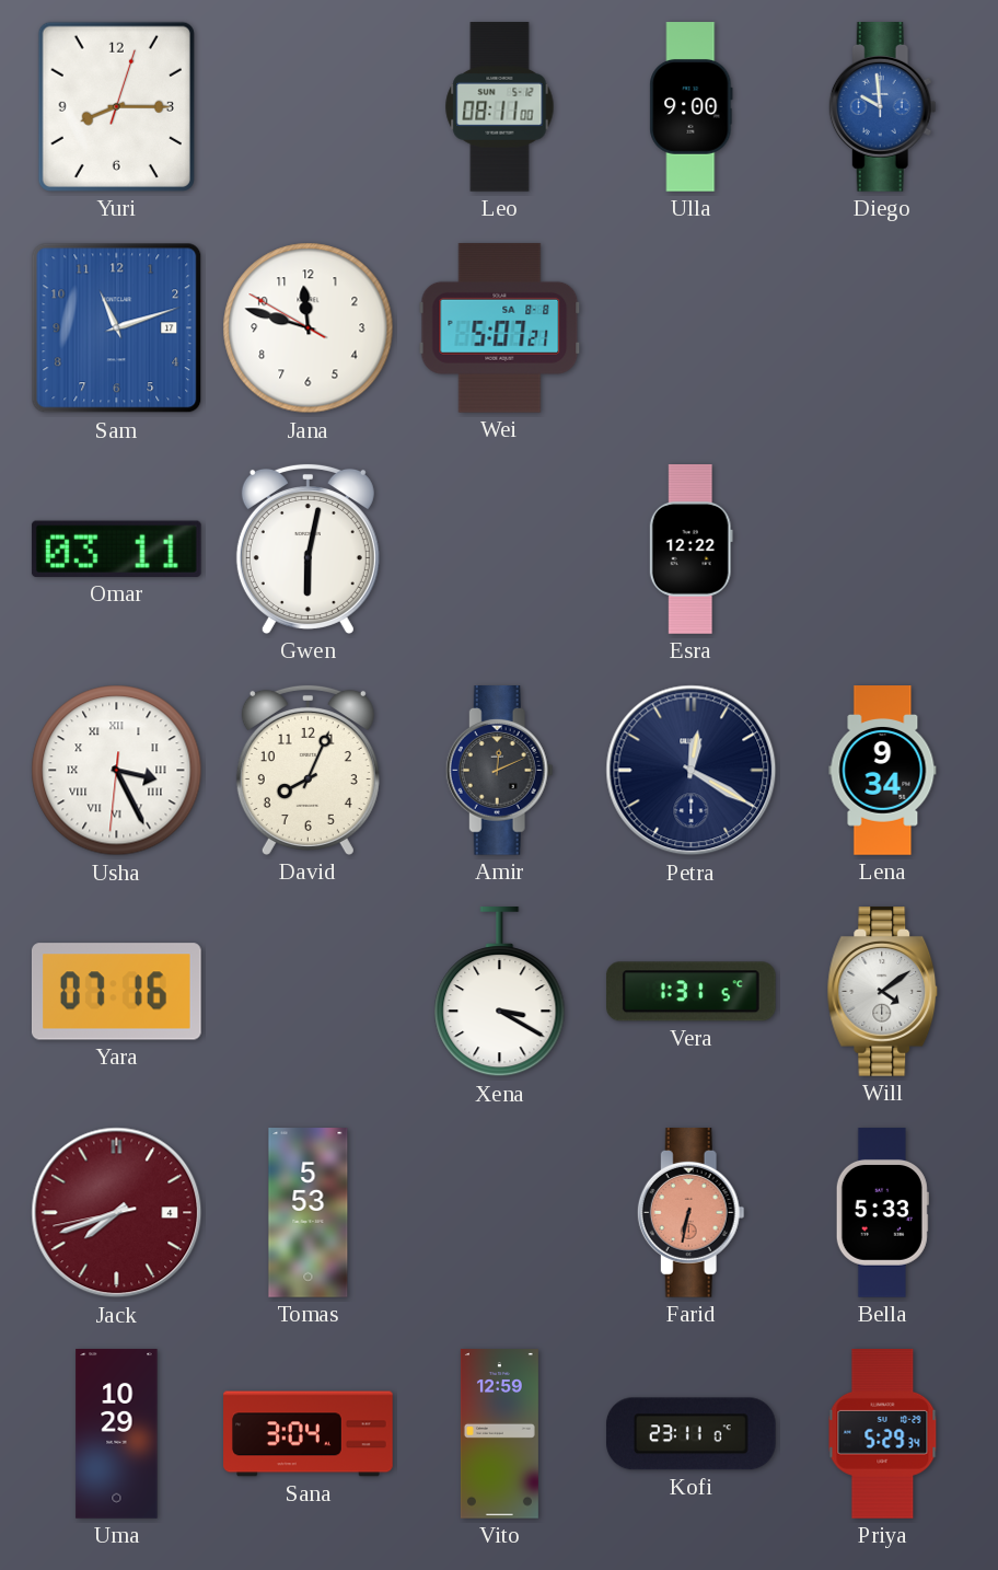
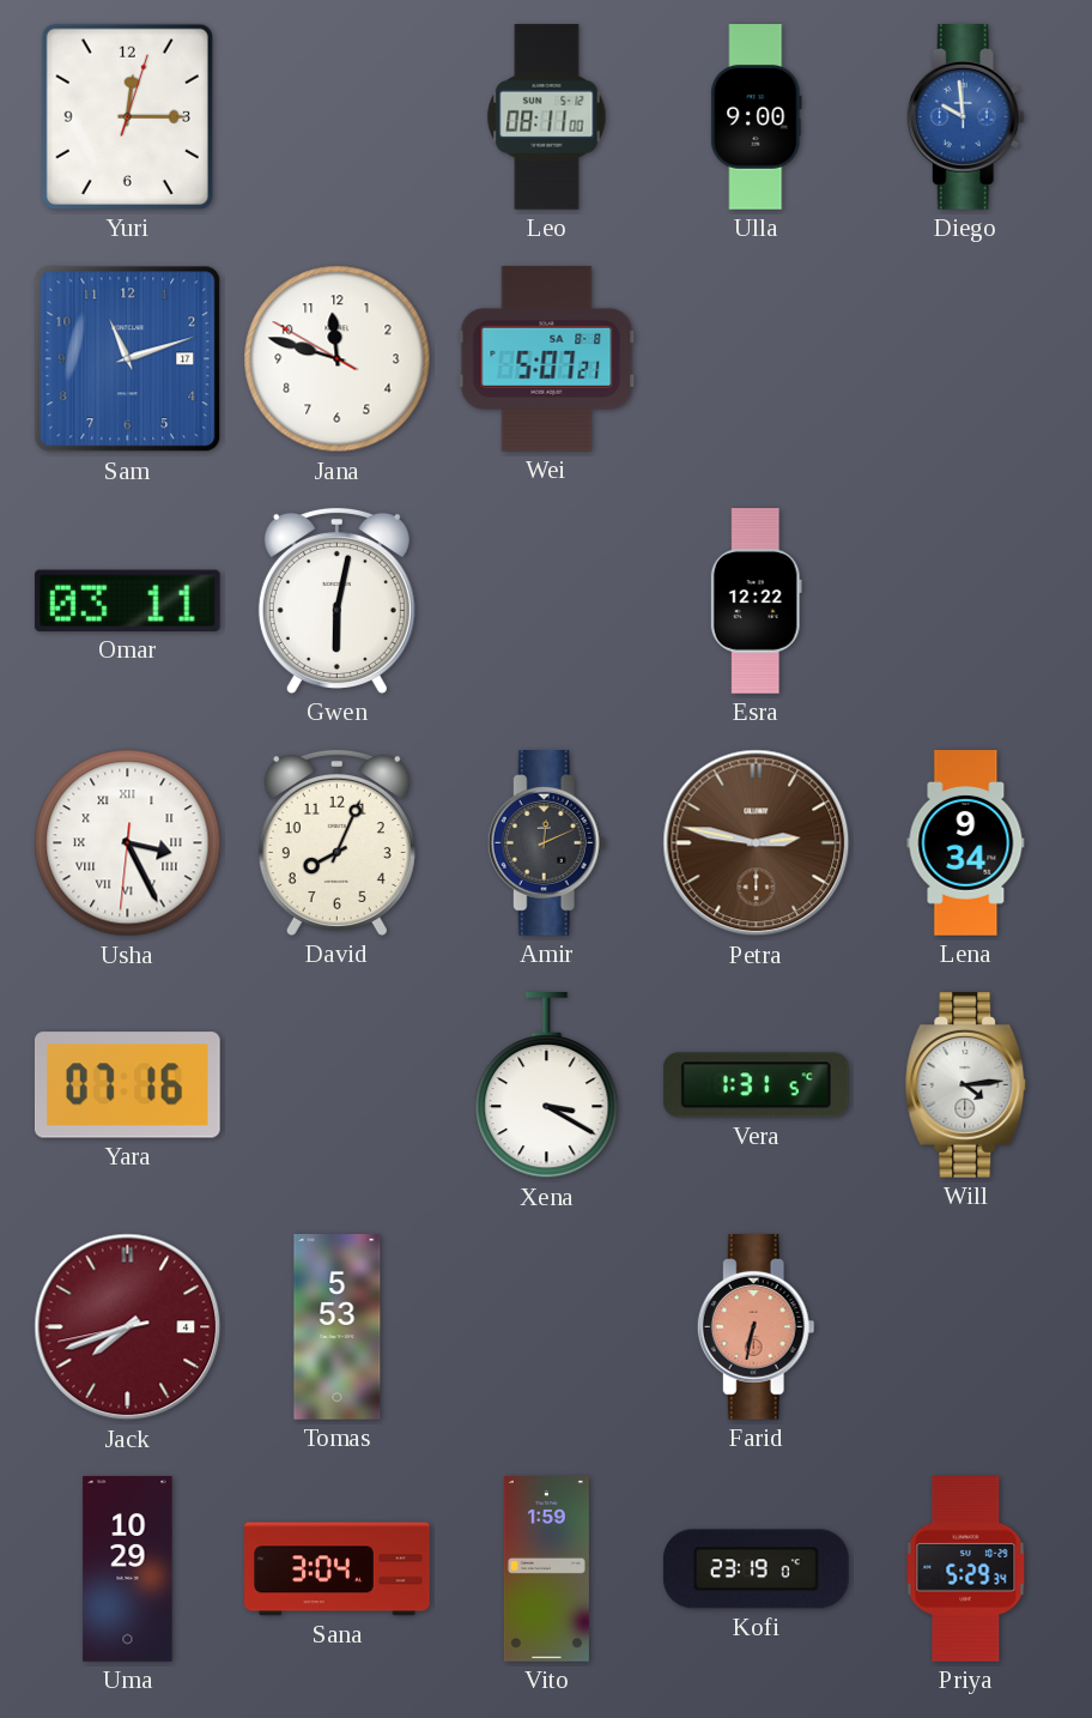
Yuri: 8:15 -> 12:15 (127, 116)
Petra: 12:20 -> 2:47 (757, 843)
Petra dial: navy -> brown (757, 843)
Will: 4:09 -> 4:14 (966, 1085)
Bella: 5:33 -> none (882, 1213)
Vito: 12:59 -> 1:59 (546, 1569)
Kofi: 23:11 -> 23:19 (756, 1569)
